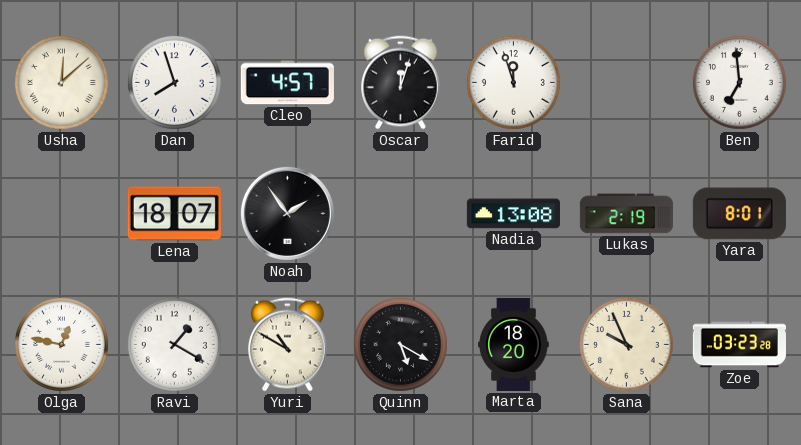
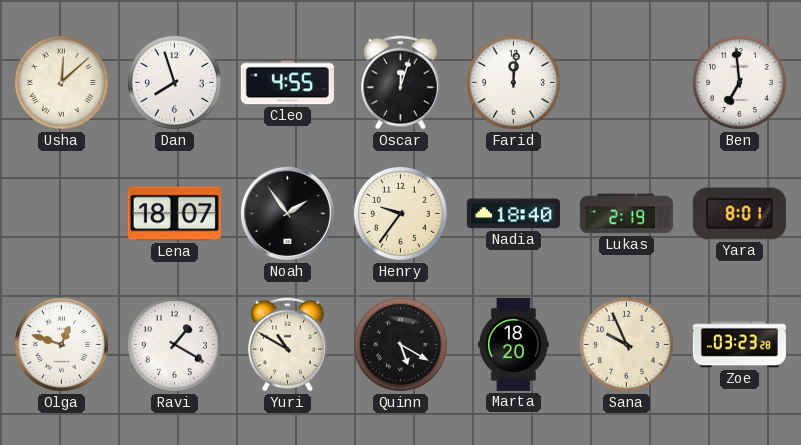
Cleo: 4:57 -> 4:55 (287, 83)
Farid: 11:57 -> 12:01 (513, 82)
Henry: none -> 9:36 (400, 213)
Nadia: 13:08 -> 18:40 (513, 214)
Olga: 12:47 -> 12:48 (61, 344)
